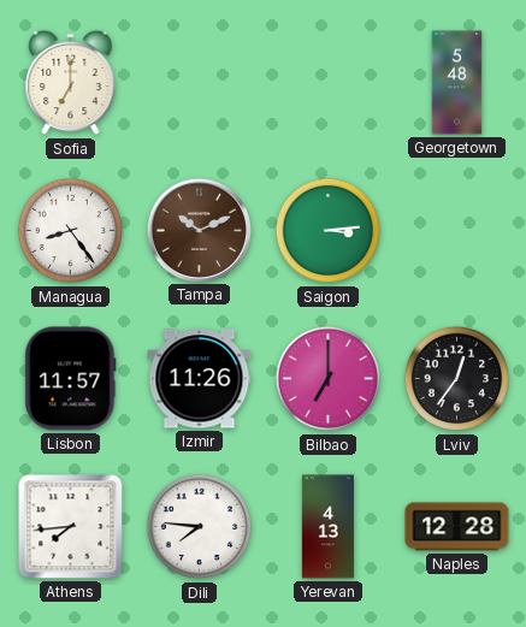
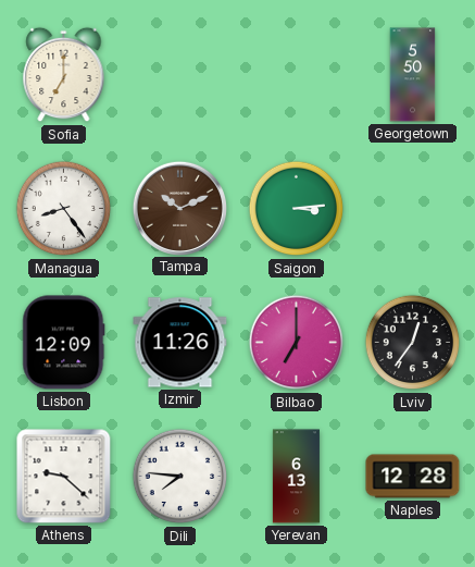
Georgetown: 5:48 -> 5:50 (413, 75)
Lisbon: 11:57 -> 12:09 (64, 343)
Athens: 7:44 -> 9:22 (64, 477)
Yerevan: 4:13 -> 6:13 (296, 477)
